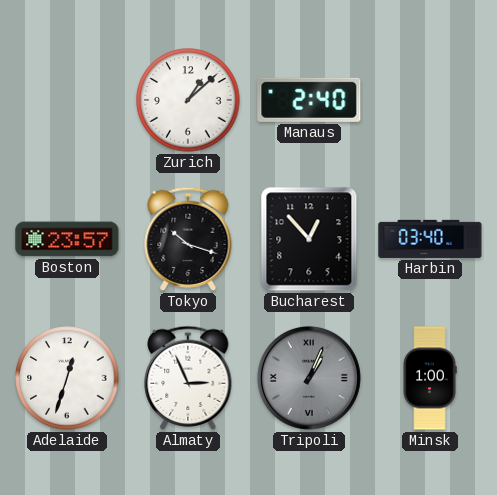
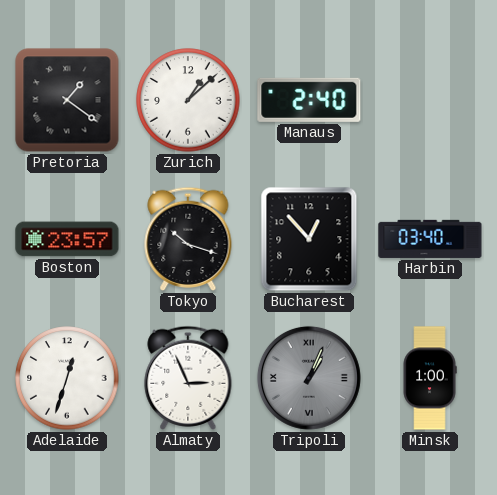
Pretoria: none -> 1:21 (67, 100)
